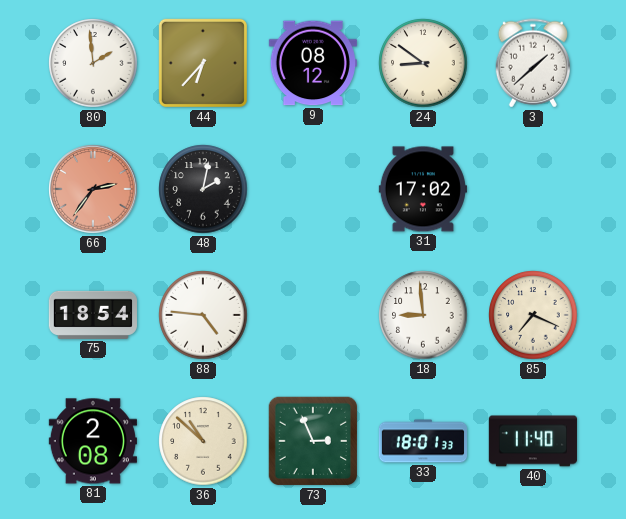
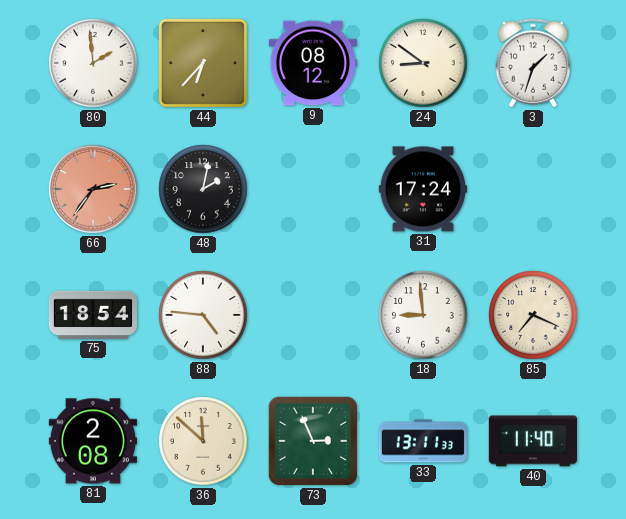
3: 1:38 -> 1:33 (533, 63)
31: 17:02 -> 17:24 (423, 189)
36: 10:52 -> 11:52 (203, 441)
33: 18:01 -> 13:11 (422, 441)
